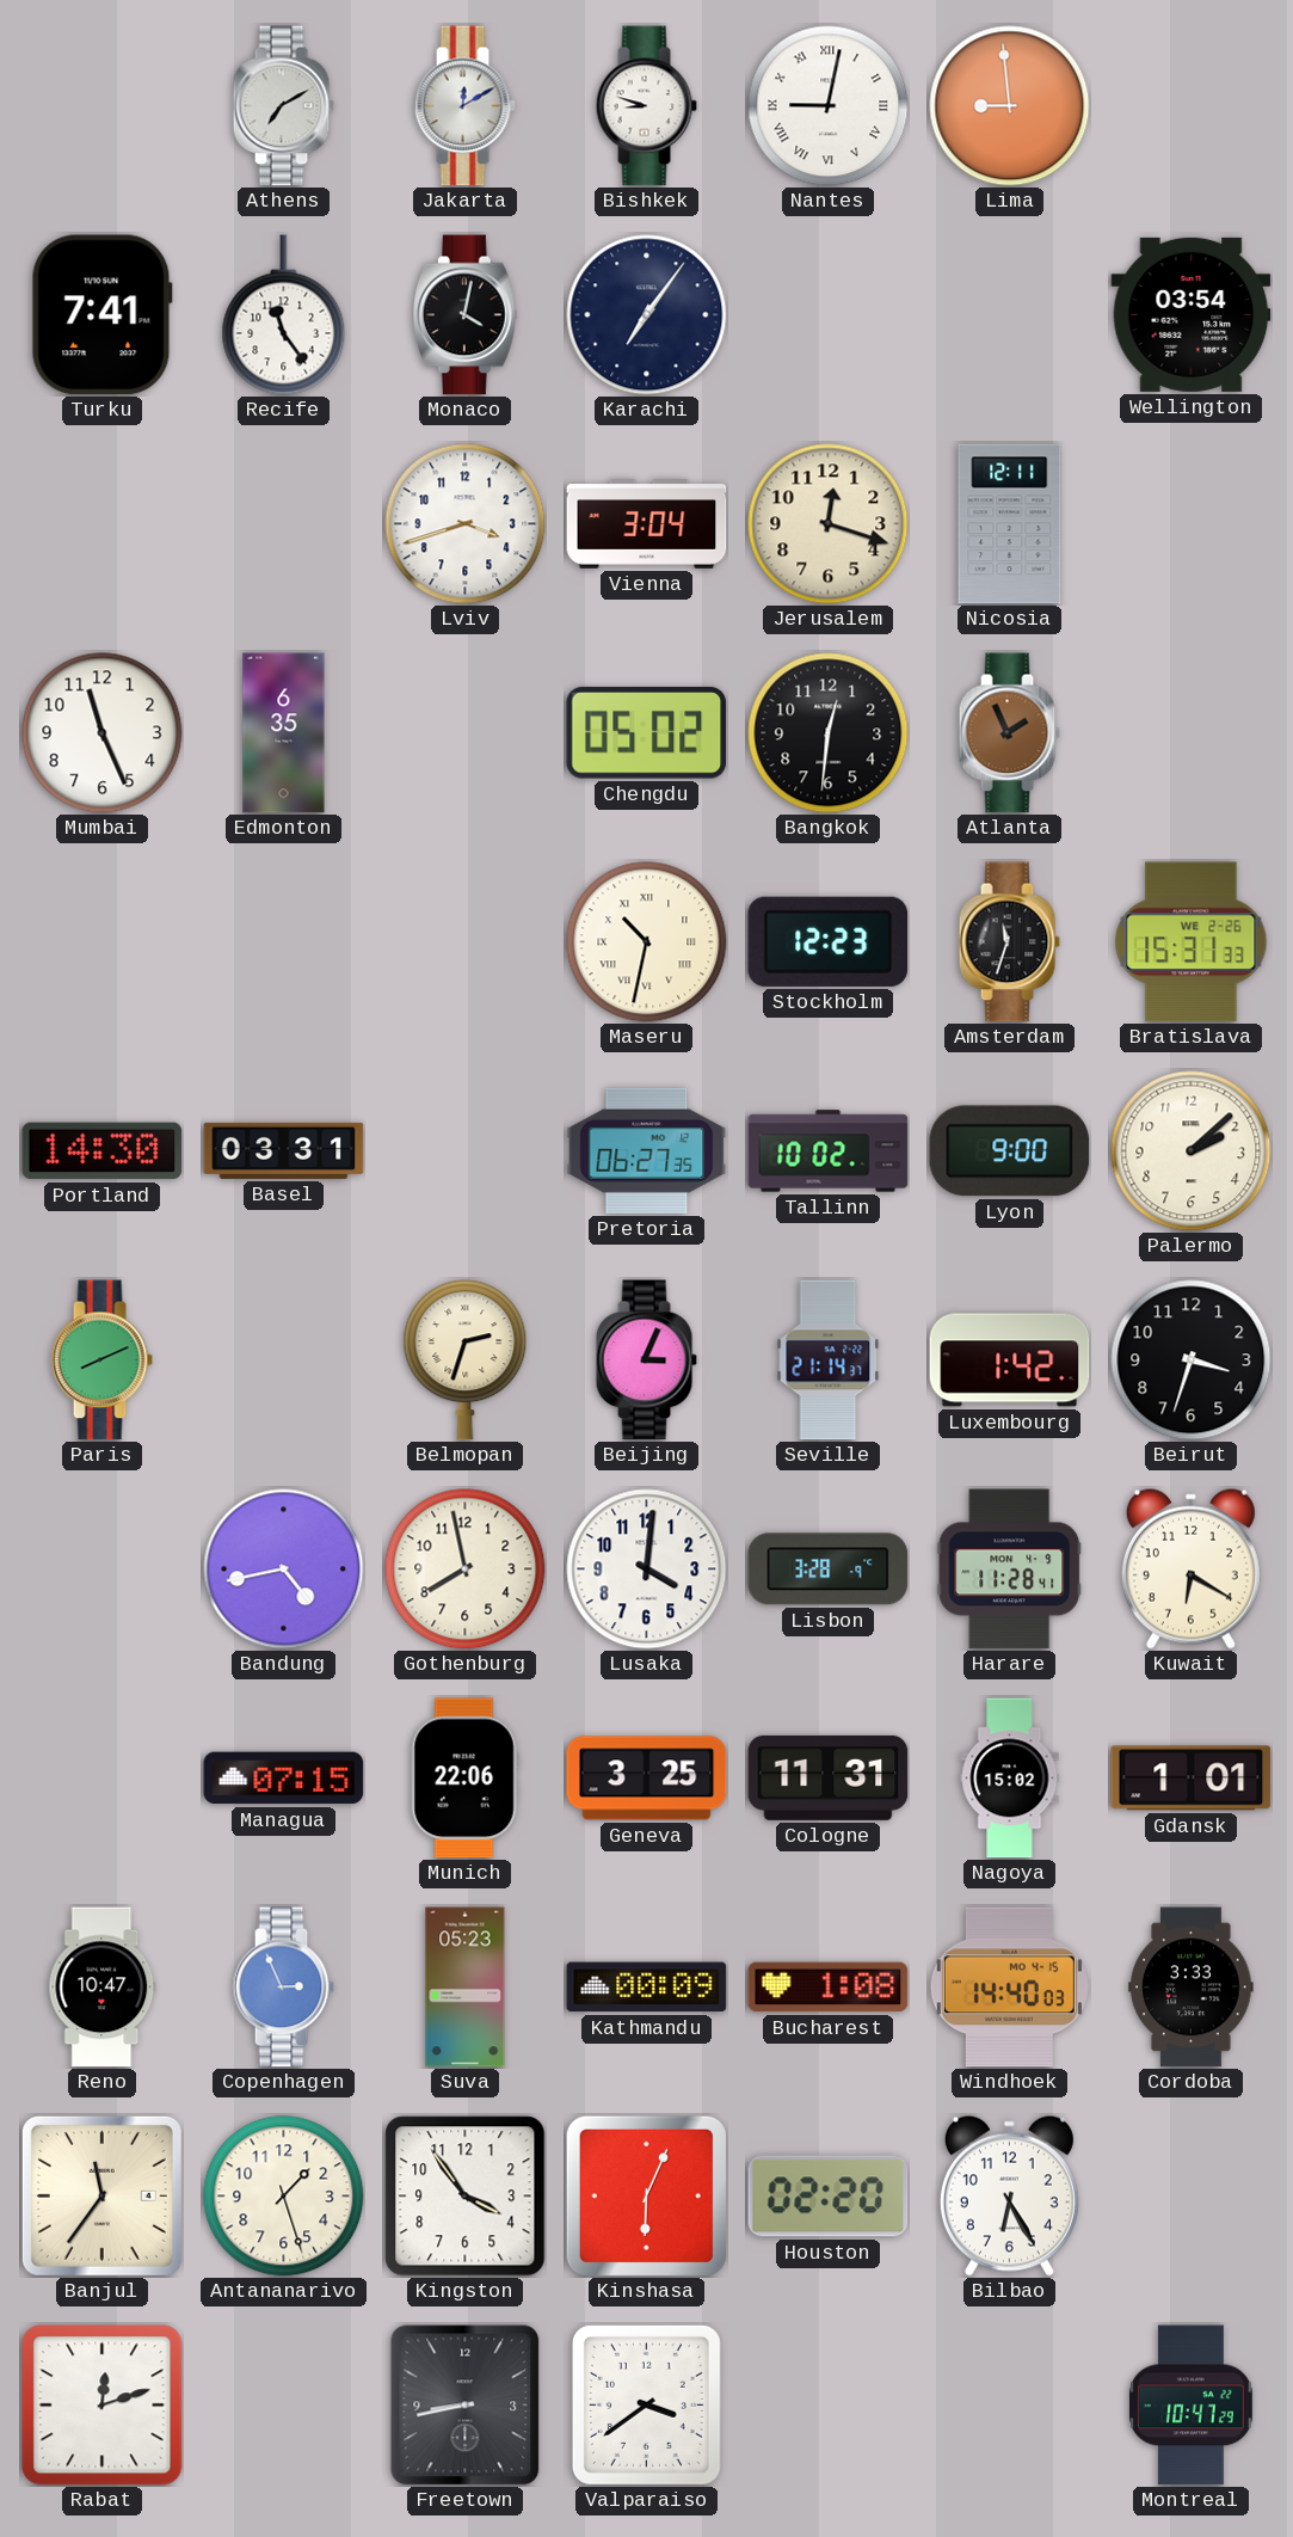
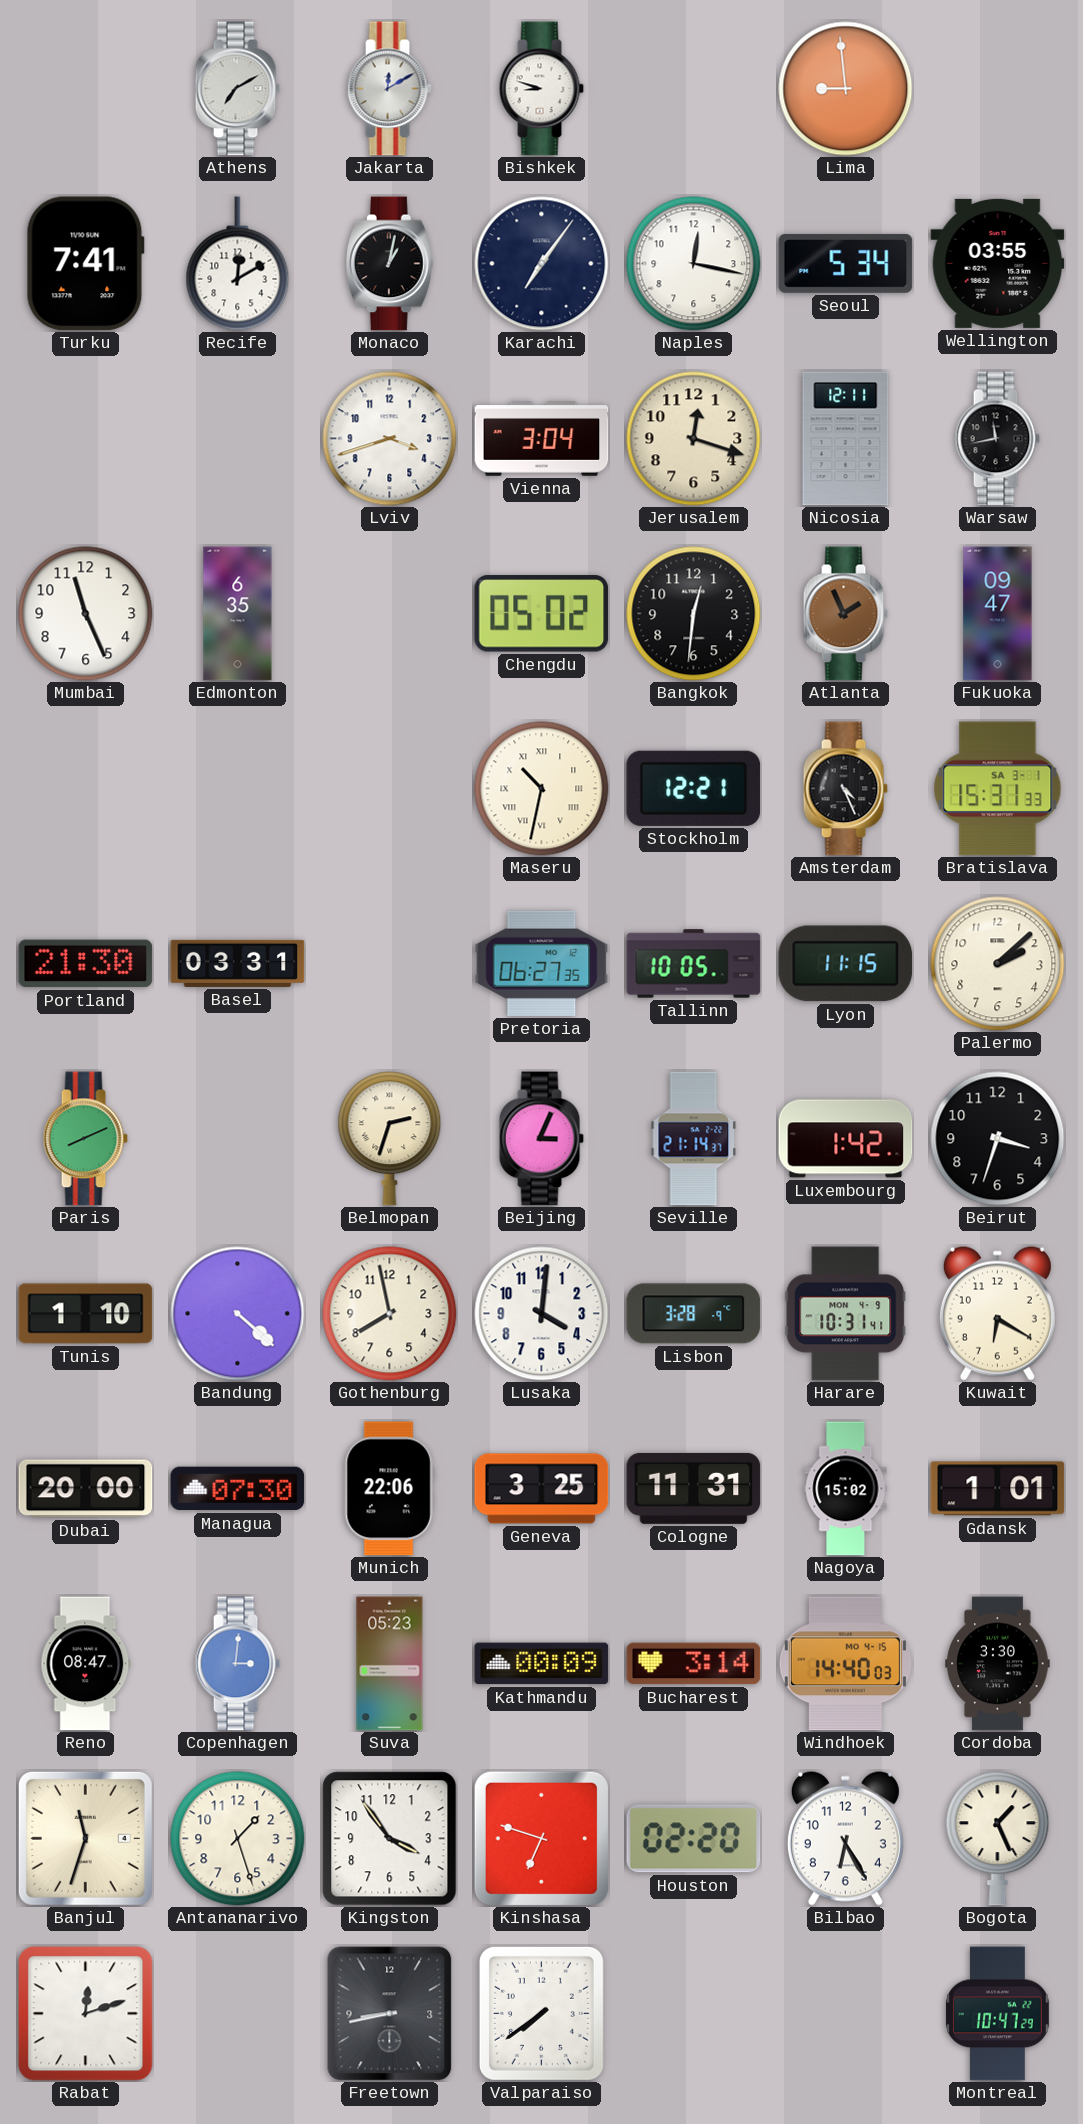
Nantes: 9:02 -> none (829, 106)
Recife: 11:24 -> 12:10 (238, 264)
Monaco: 4:02 -> 1:02 (390, 264)
Naples: none -> 12:17 (694, 264)
Seoul: none -> 5:34 (846, 263)
Wellington: 03:54 -> 03:55 (998, 263)
Warsaw: none -> 11:43 (997, 439)
Fukuoka: none -> 09:47 (998, 614)
Stockholm: 12:23 -> 12:21 (694, 788)
Amsterdam: 11:33 -> 4:26 (845, 789)
Bratislava date: WE 2-26 -> SA 3-1 (998, 789)
Portland: 14:30 -> 21:30 (86, 964)
Tallinn: 10:02 -> 10:05 (694, 964)
Lyon: 9:00 -> 11:15 (846, 964)
Tunis: none -> 1:10 (86, 1314)
Bandung: 4:43 -> 4:22 (238, 1314)
Harare: 11:28 -> 10:31 (846, 1314)
Dubai: none -> 20:00 (86, 1489)
Managua: 07:15 -> 07:30 (238, 1489)
Reno: 10:47 -> 08:47 (86, 1664)
Copenhagen: 2:56 -> 3:01 (237, 1664)
Bucharest: 1:08 -> 3:14 (694, 1664)
Cordoba: 3:33 -> 3:30 (998, 1664)
Banjul: 11:36 -> 11:33 (85, 1838)
Kinshasa: 6:04 -> 6:48 (541, 1838)
Bogota: none -> 1:26 (998, 1839)
Valparaiso: 3:39 -> 7:39 (541, 2013)
